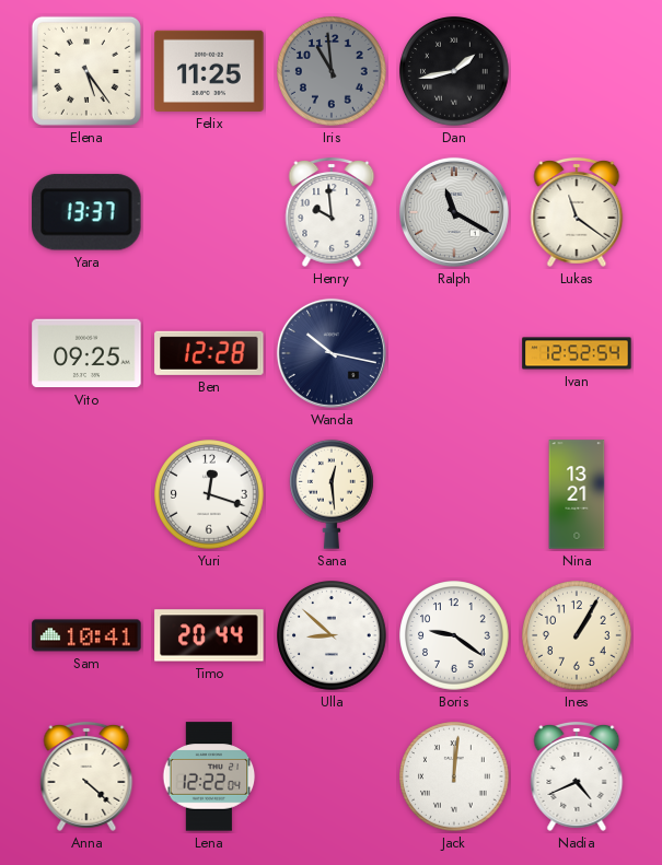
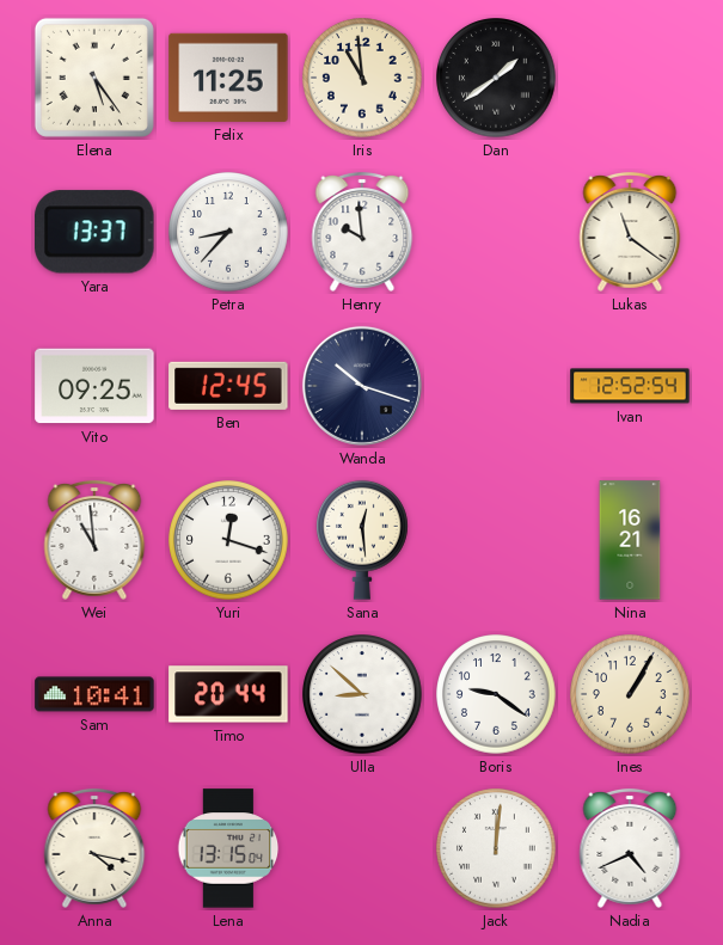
Iris dial: grey -> cream (362, 78)
Dan: 1:43 -> 1:39 (496, 78)
Petra: none -> 8:37 (228, 232)
Ralph: 11:20 -> none (454, 212)
Ben: 12:28 -> 12:45 (228, 386)
Wanda: 10:17 -> 10:18 (362, 386)
Wei: none -> 10:59 (94, 540)
Nina: 13:21 -> 16:21 (630, 540)
Anna: 4:22 -> 4:17 (94, 848)
Lena: 12:22 -> 13:15 (228, 848)
